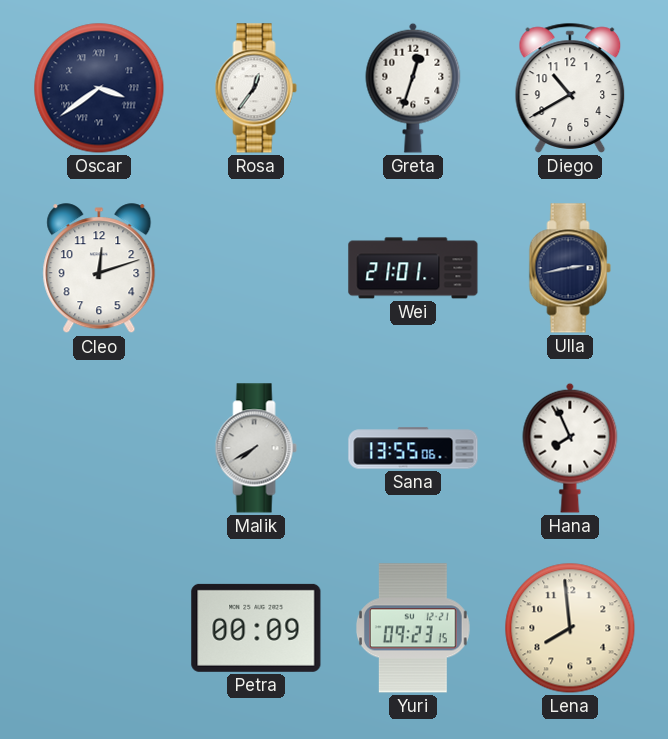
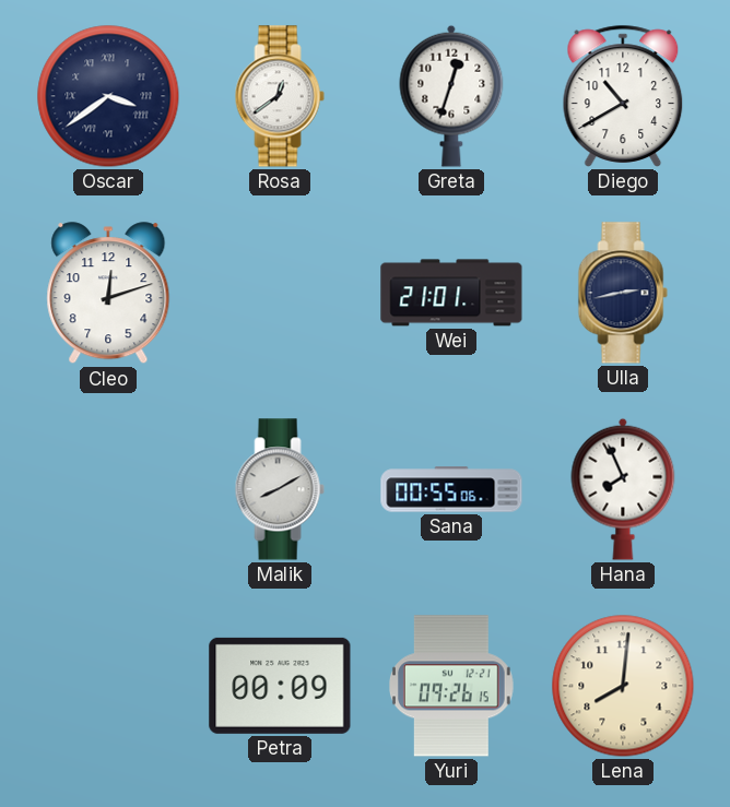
Rosa: 12:36 -> 12:39 (280, 96)
Malik: 7:40 -> 8:10 (280, 489)
Sana: 13:55 -> 00:55 (451, 489)
Yuri: 09:23 -> 09:26 (452, 686)
Lena: 7:59 -> 8:01 (623, 686)
